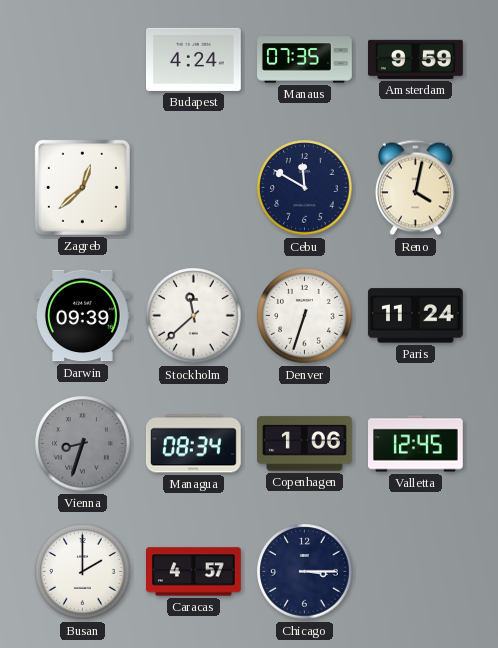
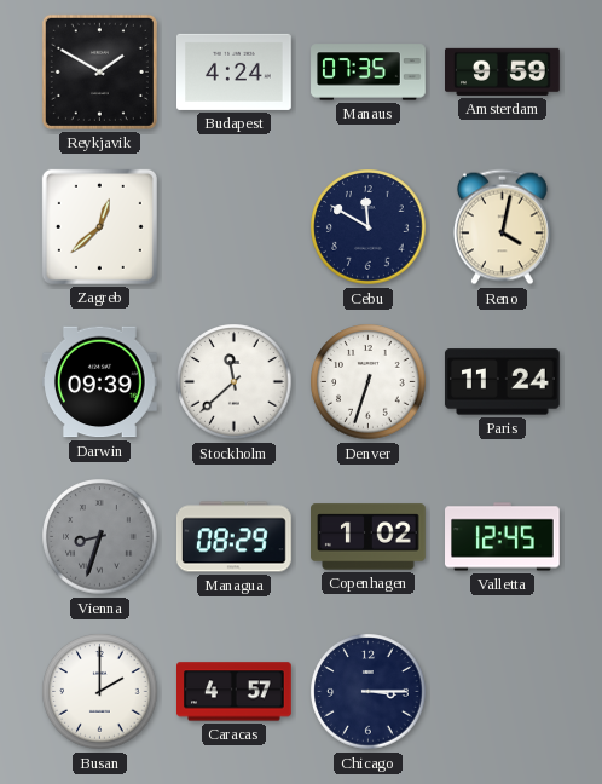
Reykjavik: none -> 1:50 (99, 71)
Managua: 08:34 -> 08:29 (235, 537)
Copenhagen: 1:06 -> 1:02 (369, 537)
